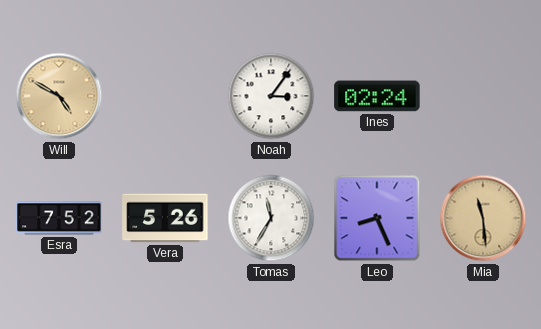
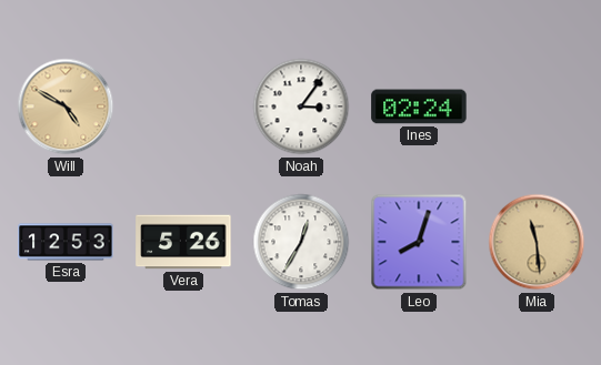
Esra: 7:52 -> 12:53 (66, 242)
Tomas: 11:35 -> 12:35 (301, 242)
Leo: 8:26 -> 8:03 (419, 242)
